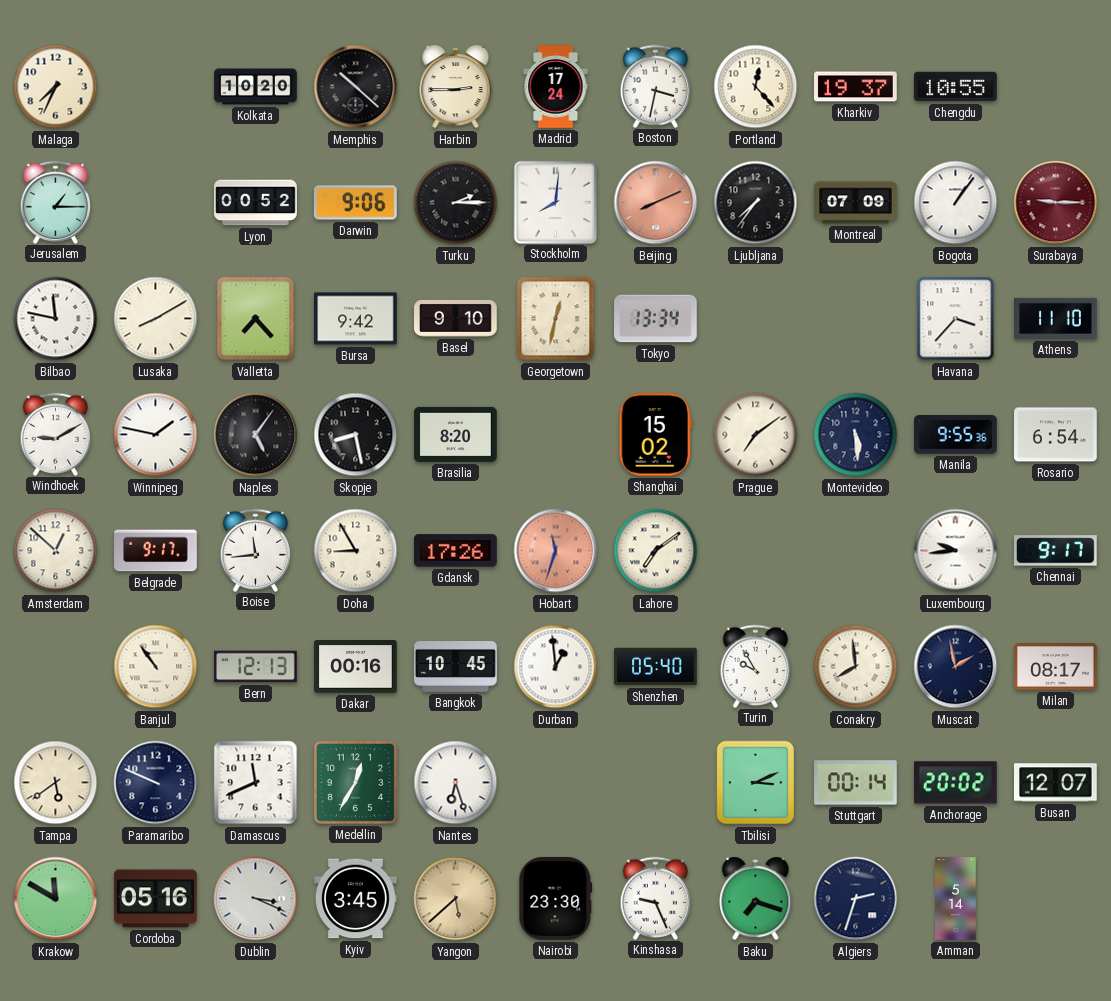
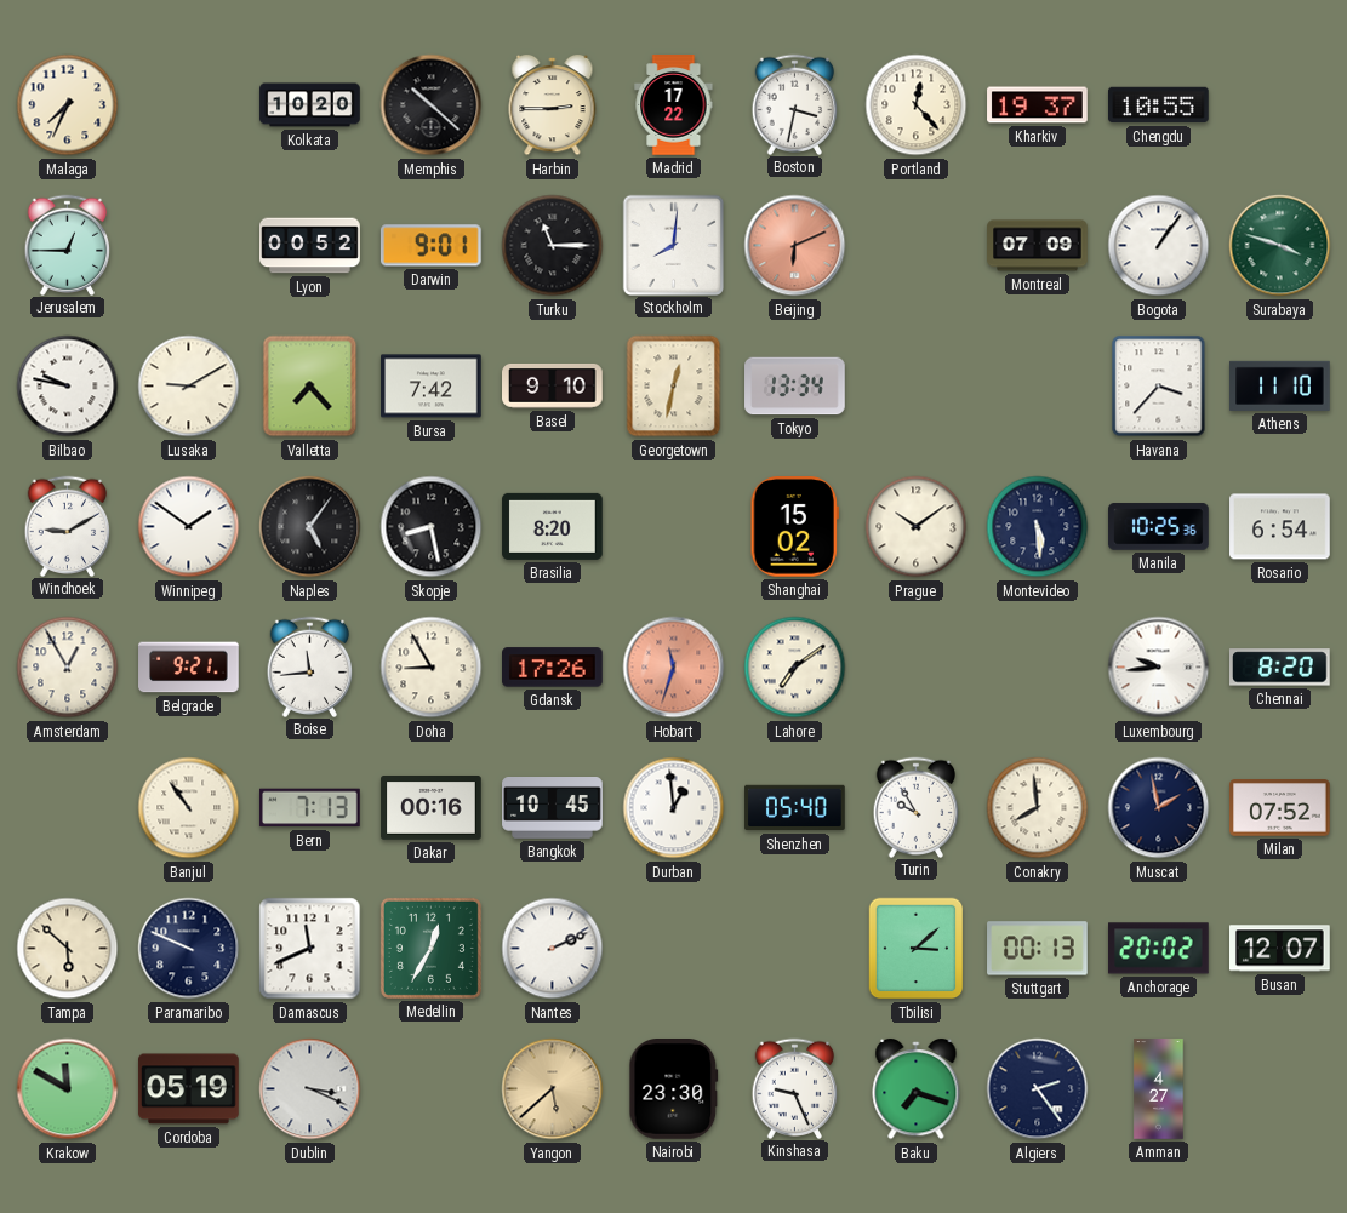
Madrid: 17:24 -> 17:22 (674, 105)
Jerusalem: 1:15 -> 12:45 (68, 245)
Darwin: 9:06 -> 9:01 (432, 246)
Turku: 2:15 -> 11:15 (553, 246)
Beijing: 8:11 -> 6:11 (795, 246)
Ljubljana: 7:36 -> none (756, 203)
Surabaya: 9:15 -> 3:48 (1280, 246)
Surabaya dial: burgundy -> green (1280, 246)
Bilbao: 11:47 -> 9:47 (68, 387)
Lusaka: 8:10 -> 9:10 (189, 387)
Bursa: 9:42 -> 7:42 (432, 387)
Winnipeg: 1:47 -> 1:51 (189, 527)
Prague: 7:09 -> 10:09 (917, 527)
Manila: 9:55 -> 10:25 (1159, 527)
Amsterdam: 12:52 -> 12:55 (68, 668)
Belgrade: 9:17 -> 9:21 (189, 668)
Chennai: 9:17 -> 8:20 (1280, 668)
Bern: 12:13 -> 7:13 (310, 808)
Milan: 08:17 -> 07:52 (1280, 808)
Tampa: 5:39 -> 5:52 (68, 949)
Nantes: 6:27 -> 2:11 (553, 949)
Tbilisi: 3:11 -> 3:08 (917, 949)
Stuttgart: 00:14 -> 00:13 (1038, 949)
Cordoba: 05:16 -> 05:19 (189, 1089)
Kyiv: 3:45 -> none (356, 899)
Algiers: 2:33 -> 2:24 (1038, 1089)
Amman: 5:14 -> 4:27 (1159, 1089)
